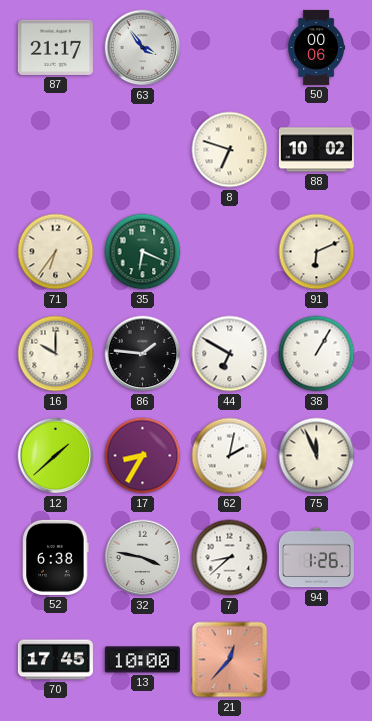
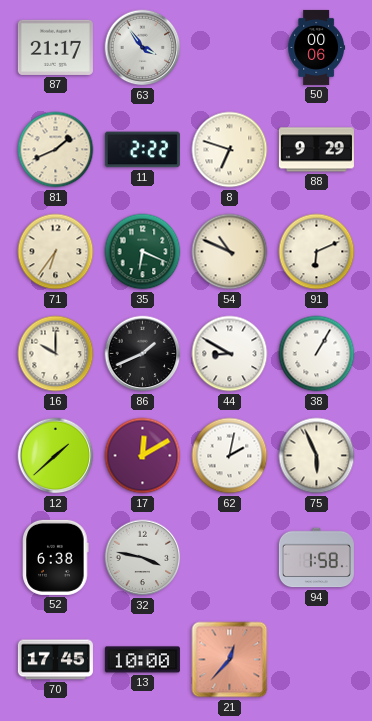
81: none -> 1:41 (56, 150)
11: none -> 2:22 (142, 150)
88: 10:02 -> 9:29 (316, 150)
54: none -> 10:49 (230, 252)
86: 1:46 -> 1:41 (143, 354)
44: 6:50 -> 8:50 (230, 354)
17: 8:35 -> 12:10 (143, 456)
75: 11:56 -> 5:56 (317, 456)
7: 8:38 -> none (230, 558)
94: 1:26 -> 1:58 (316, 558)
